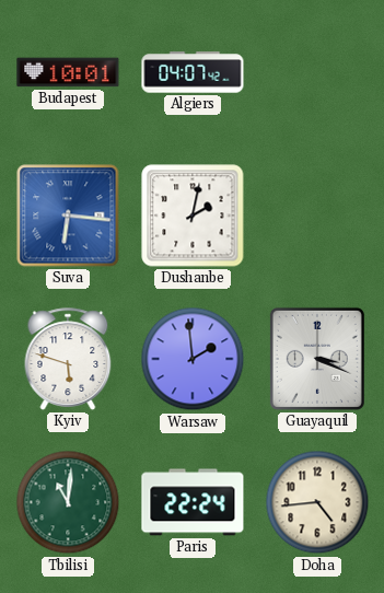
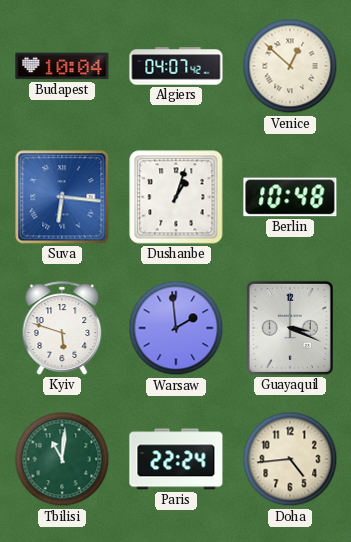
Budapest: 10:01 -> 10:04 (62, 66)
Venice: none -> 12:52 (290, 66)
Dushanbe: 2:02 -> 1:03 (176, 197)
Berlin: none -> 10:48 (290, 197)
